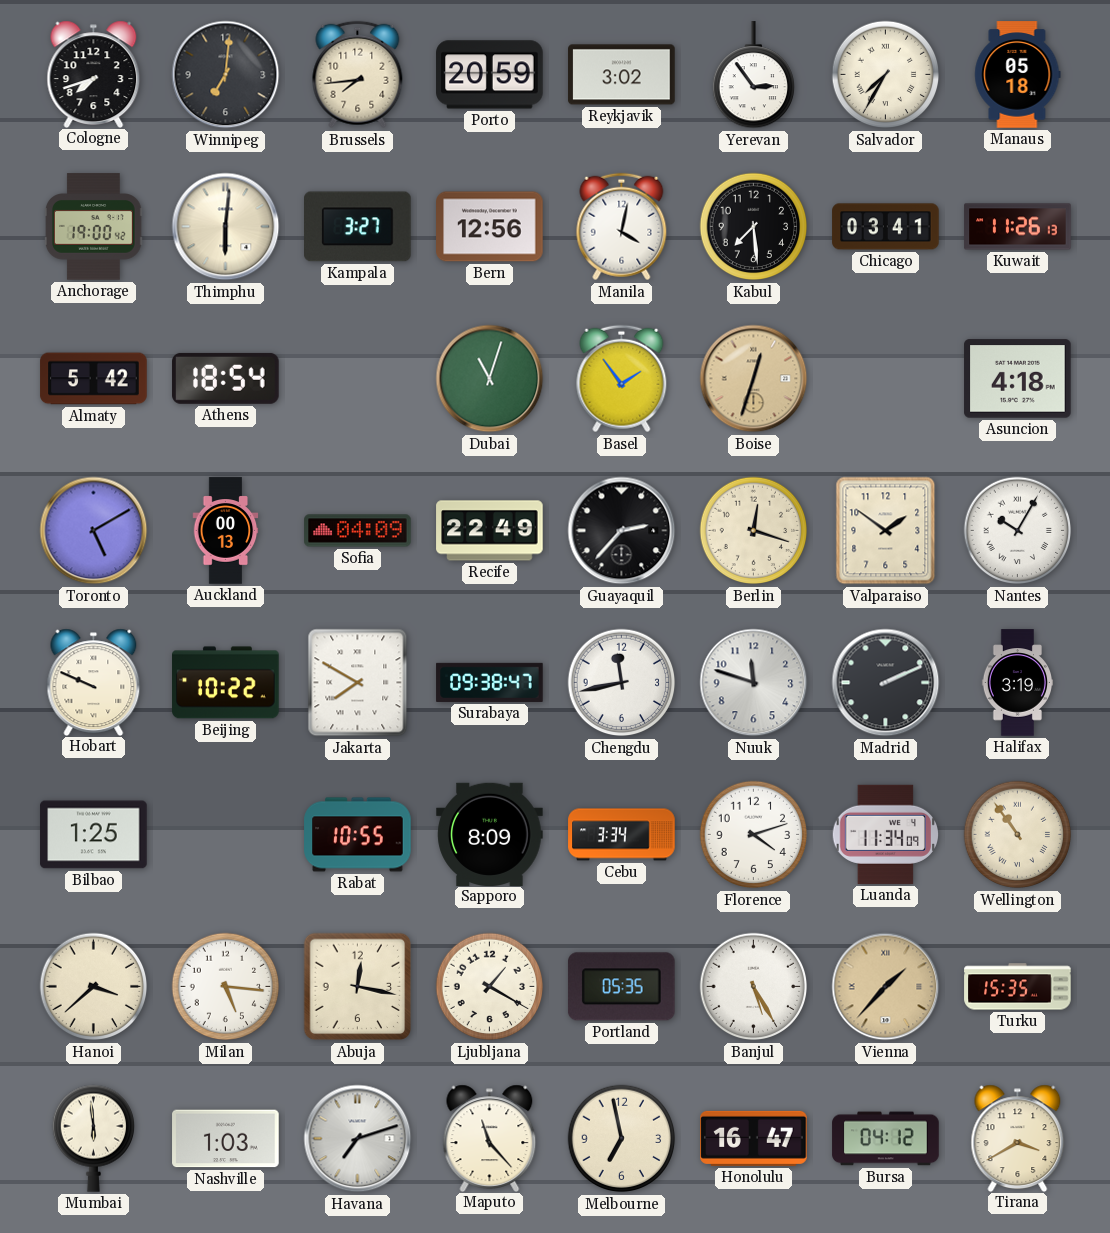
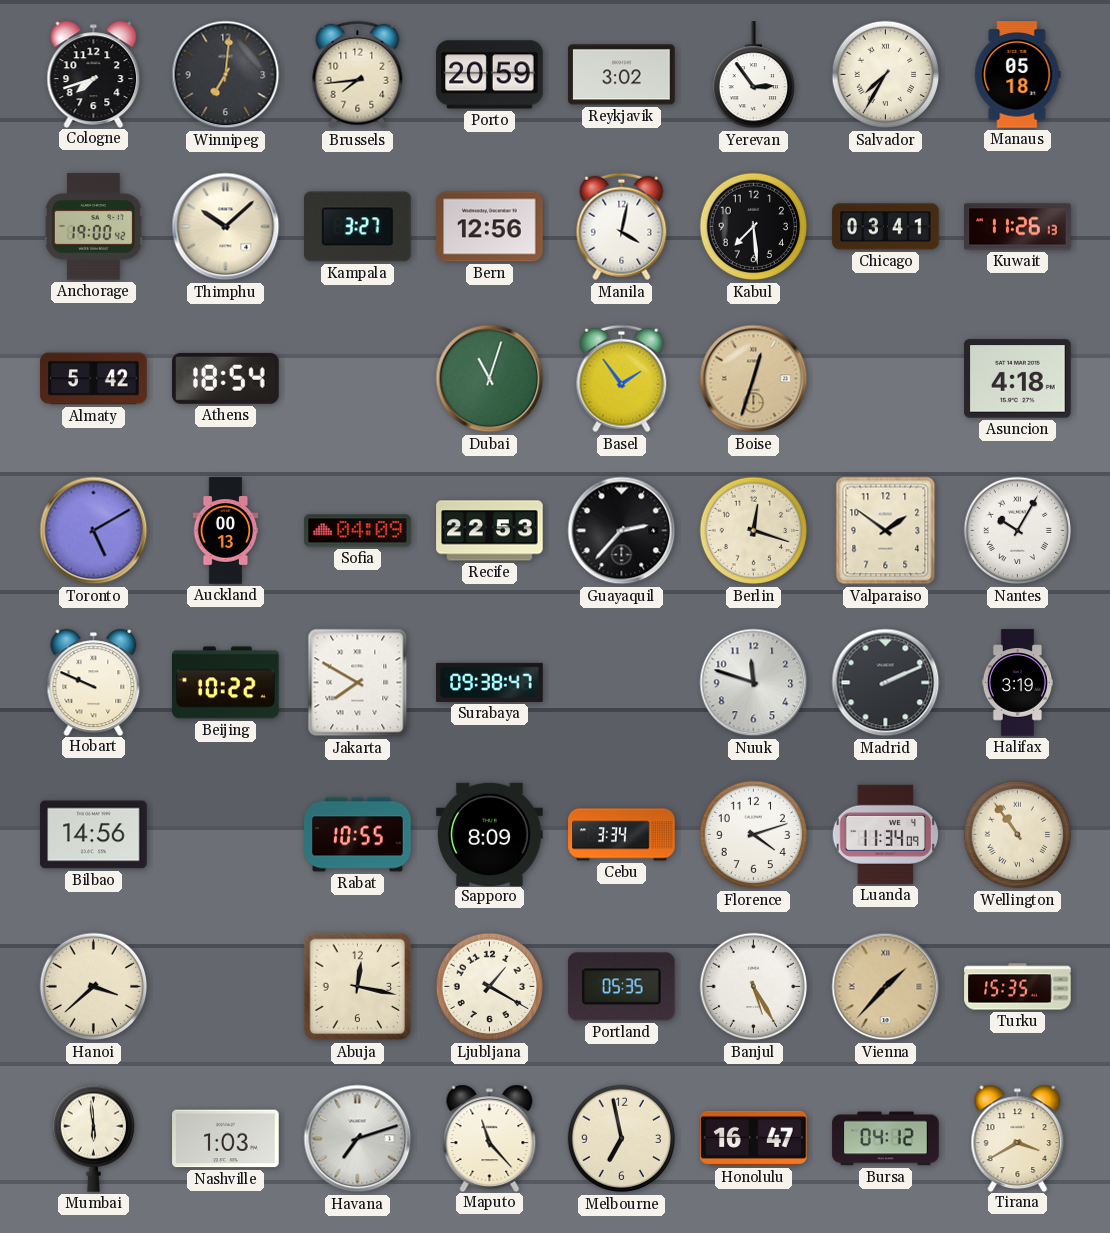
Thimphu: 6:01 -> 10:08 (226, 227)
Recife: 22:49 -> 22:53 (490, 531)
Chengdu: 11:43 -> none (622, 683)
Bilbao: 1:25 -> 14:56 (94, 835)
Milan: 5:16 -> none (226, 987)
